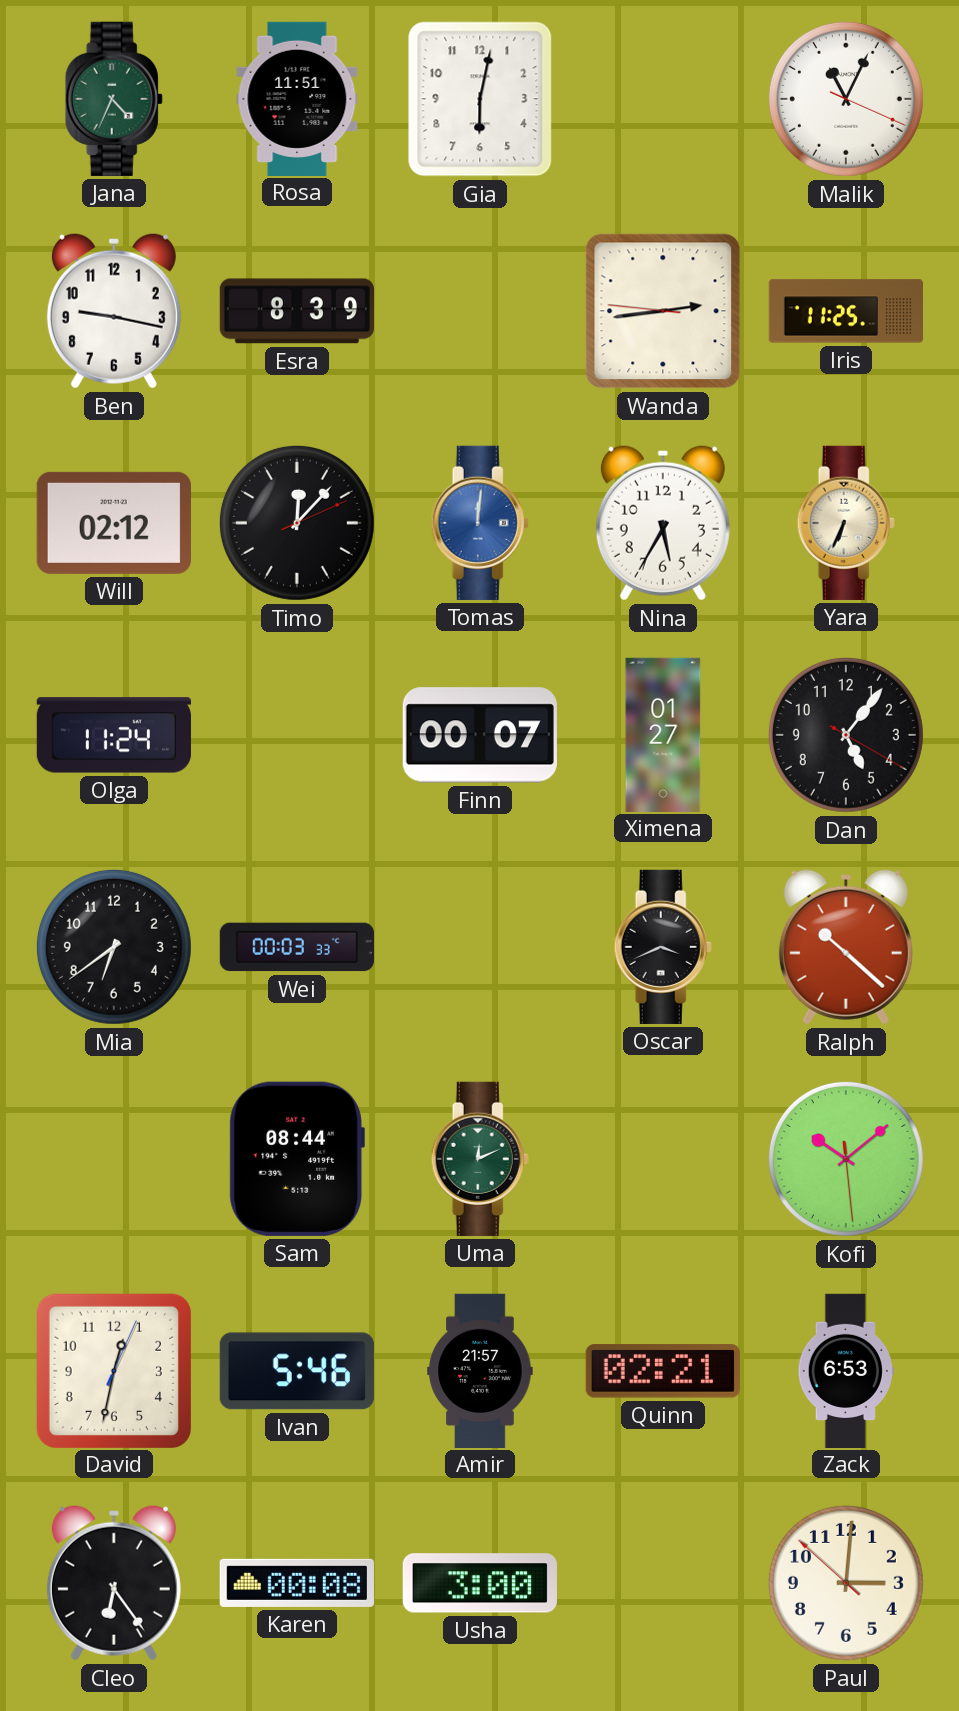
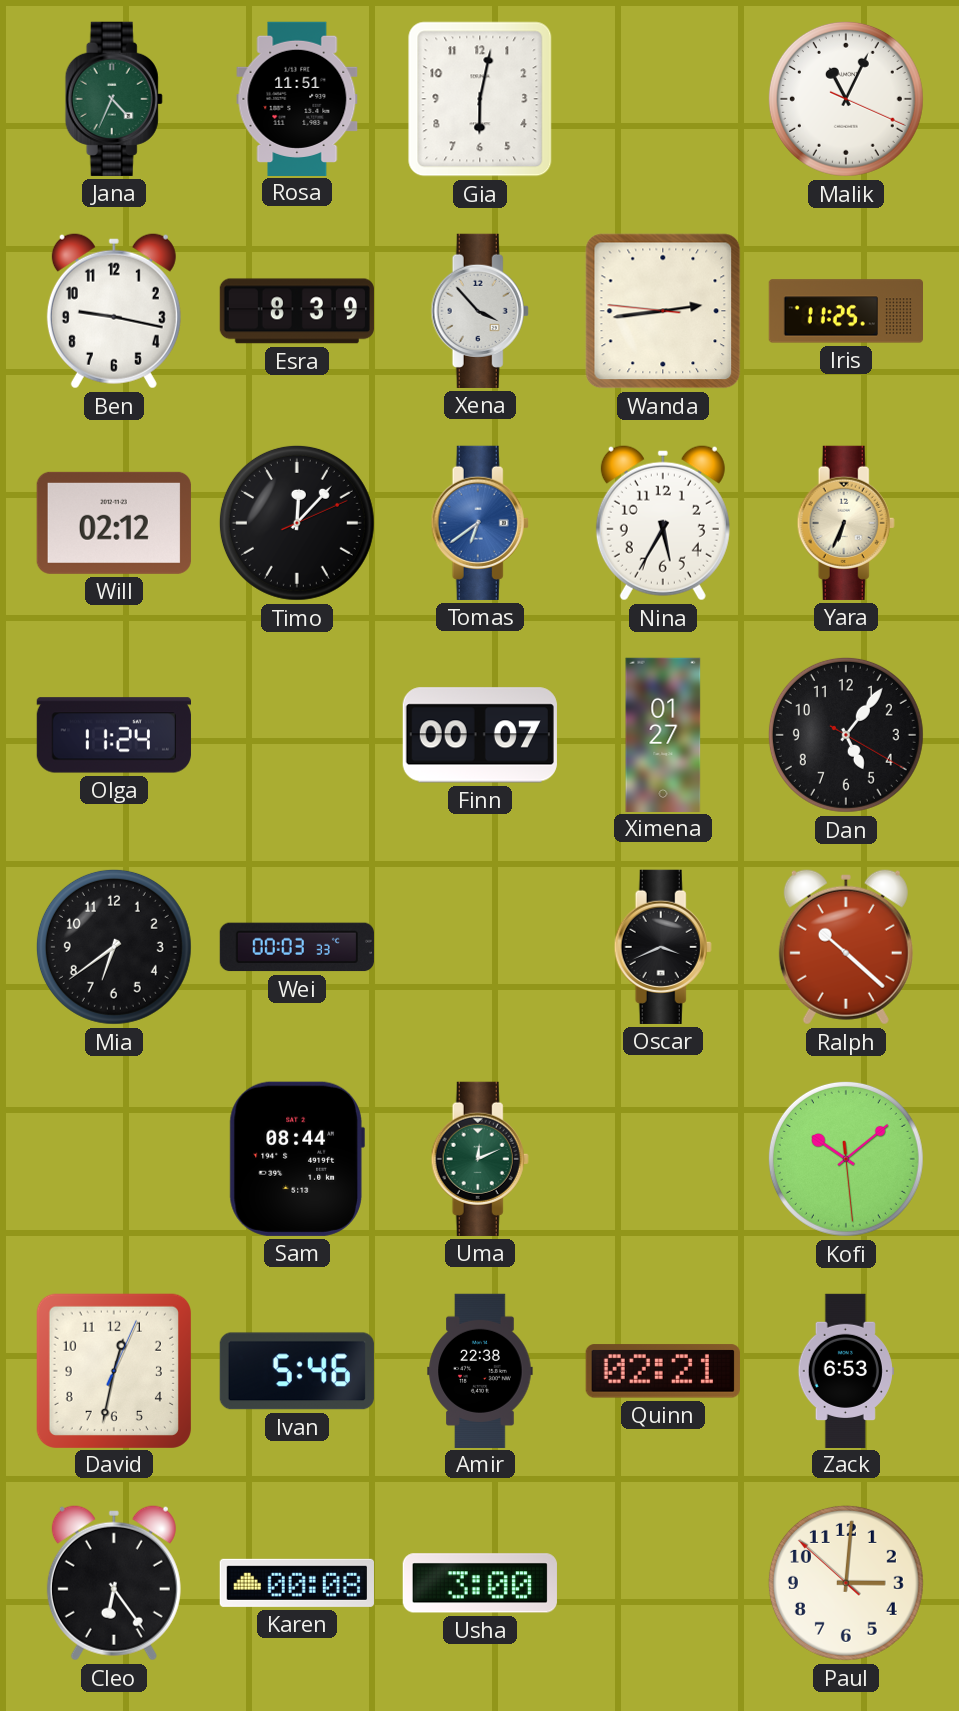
Xena: none -> 3:53 (480, 311)
Tomas: 12:01 -> 6:39 (480, 523)
Amir: 21:57 -> 22:38 (480, 1370)
